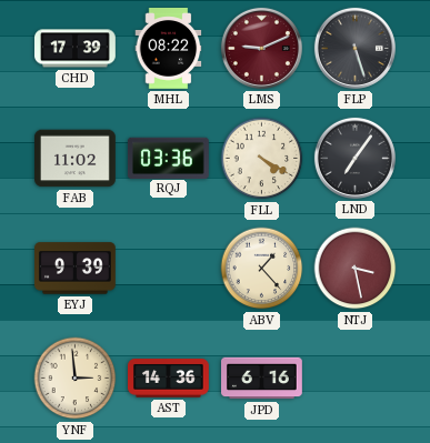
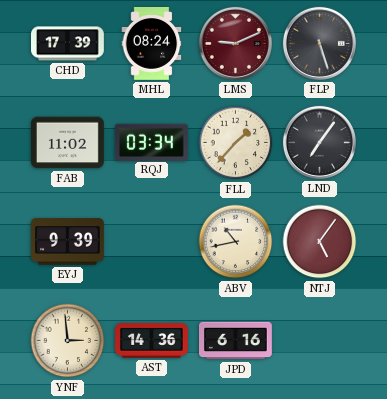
MHL: 08:22 -> 08:24 (152, 44)
RQJ: 03:36 -> 03:34 (151, 142)
FLL: 4:20 -> 1:37 (236, 143)
ABV: 1:23 -> 10:43 (236, 242)
NTJ: 3:28 -> 5:06 (320, 242)
